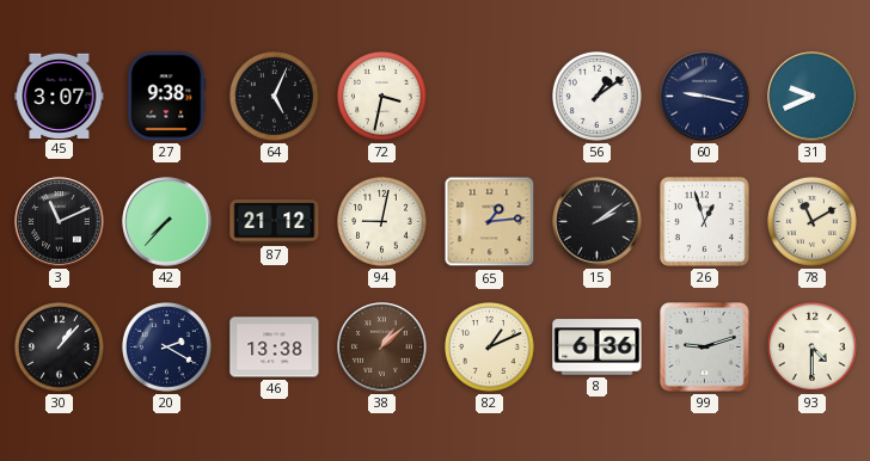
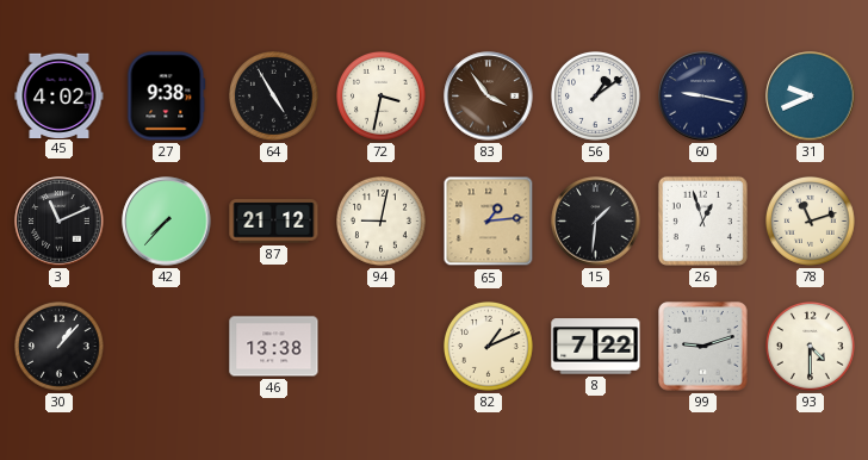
45: 3:07 -> 4:02 (60, 95)
64: 5:04 -> 4:55 (274, 97)
83: none -> 3:54 (489, 97)
15: 2:09 -> 1:31 (596, 222)
78: 11:10 -> 11:12 (811, 222)
20: 2:20 -> none (167, 348)
38: 1:08 -> none (382, 348)
8: 6:36 -> 7:22 (596, 347)
